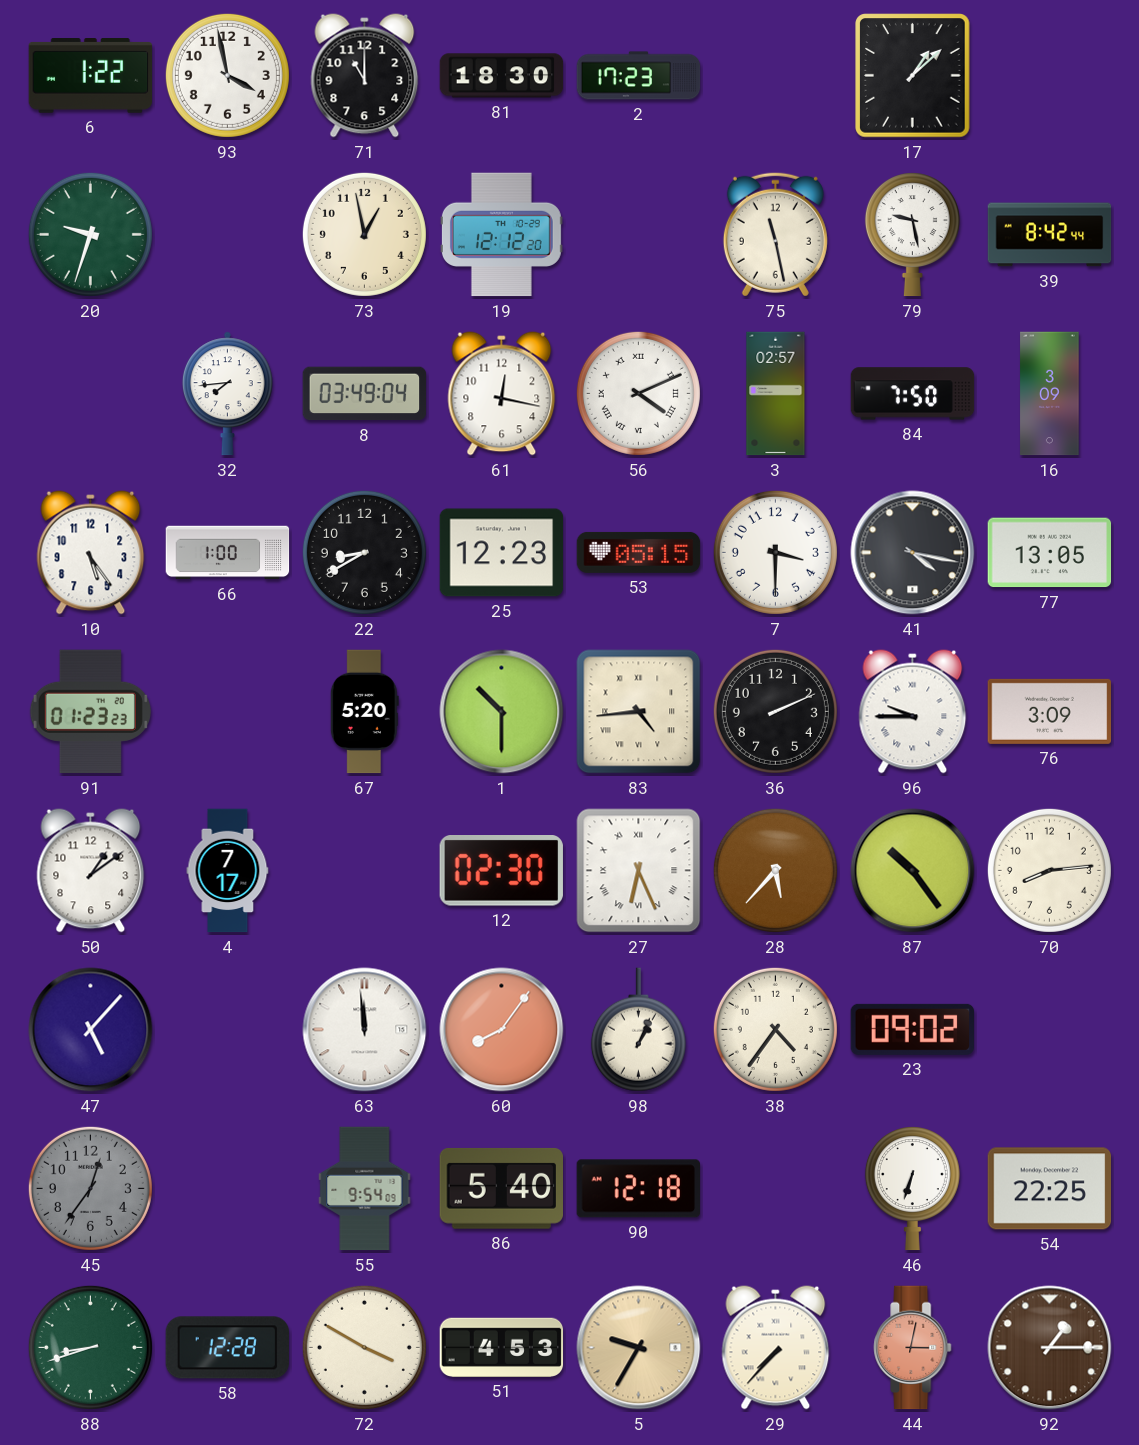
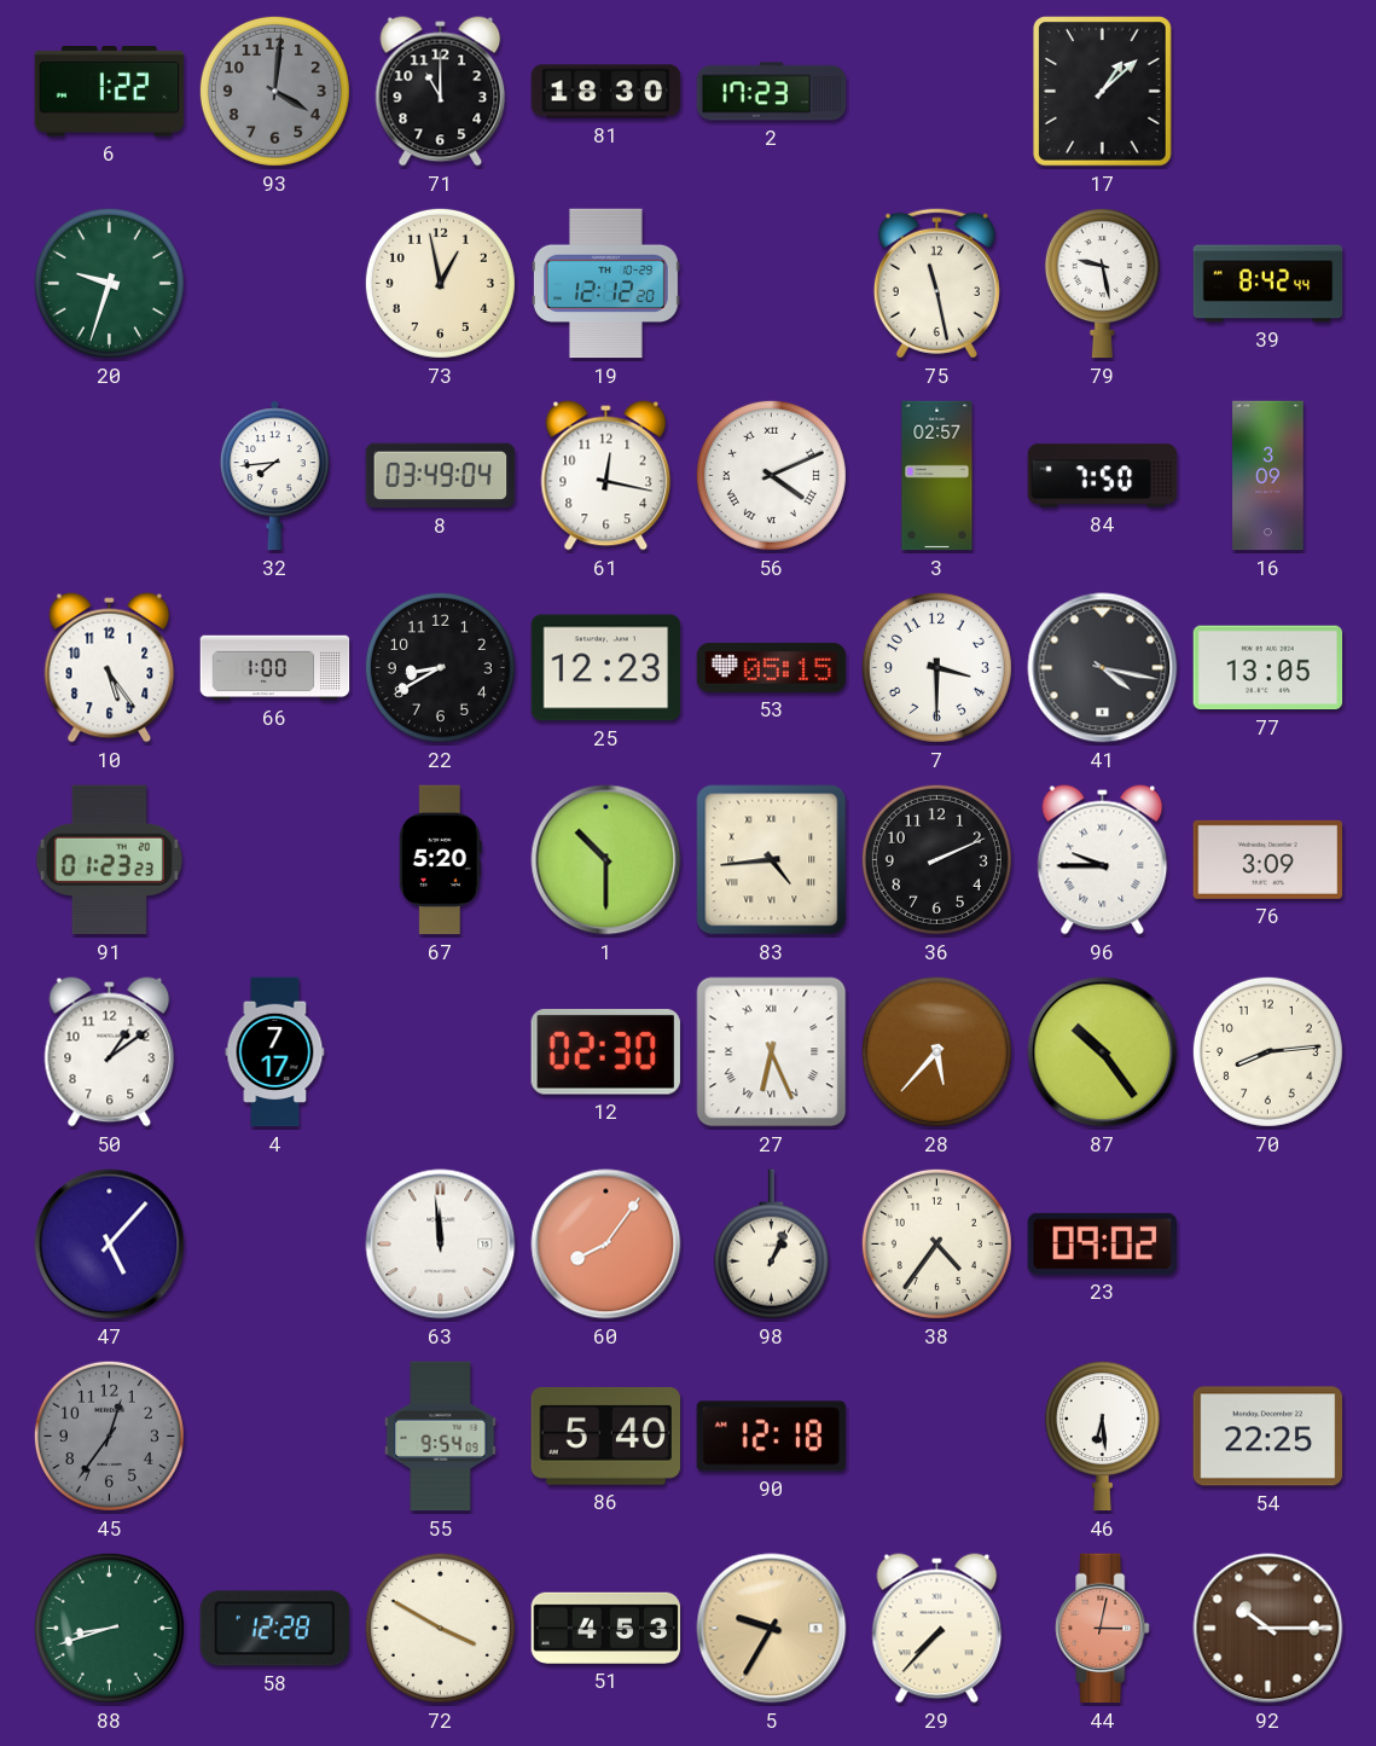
93: 3:58 -> 4:01 (274, 91)
93 dial: white -> grey (274, 91)
46: 6:33 -> 6:29 (1102, 1437)
92: 1:15 -> 10:15 (1268, 1629)
